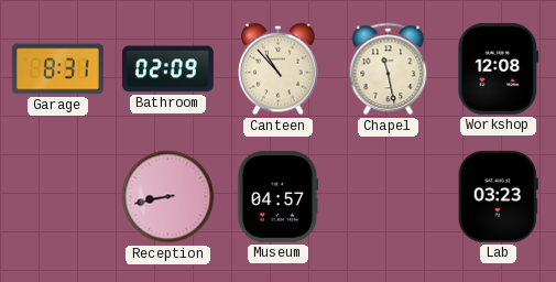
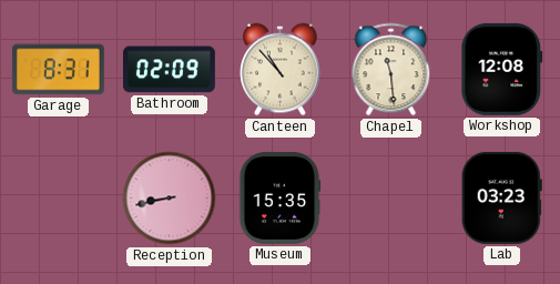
Chapel: 11:28 -> 11:29 (391, 70)
Museum: 04:57 -> 15:35 (279, 197)
